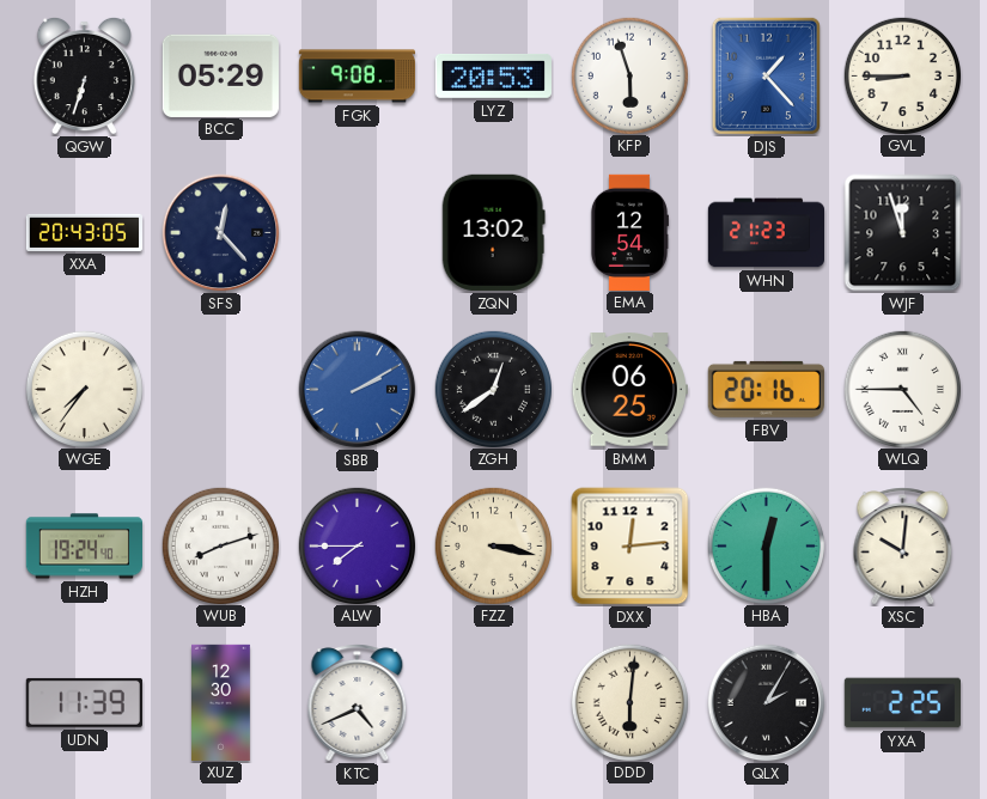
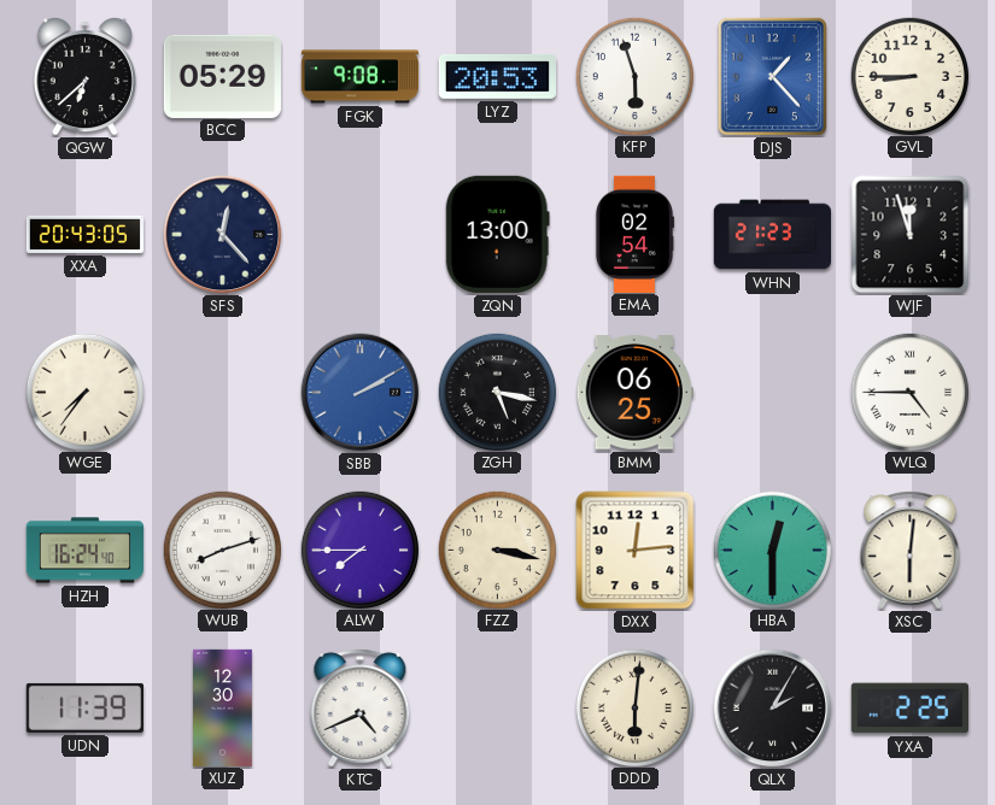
QGW: 6:33 -> 6:38 (84, 76)
ZQN: 13:02 -> 13:00 (497, 234)
EMA: 12:54 -> 02:54 (634, 234)
ZGH: 12:39 -> 5:17 (497, 392)
FBV: 20:16 -> none (766, 389)
HZH: 19:24 -> 16:24 (84, 551)
XSC: 10:01 -> 6:01 (911, 551)
